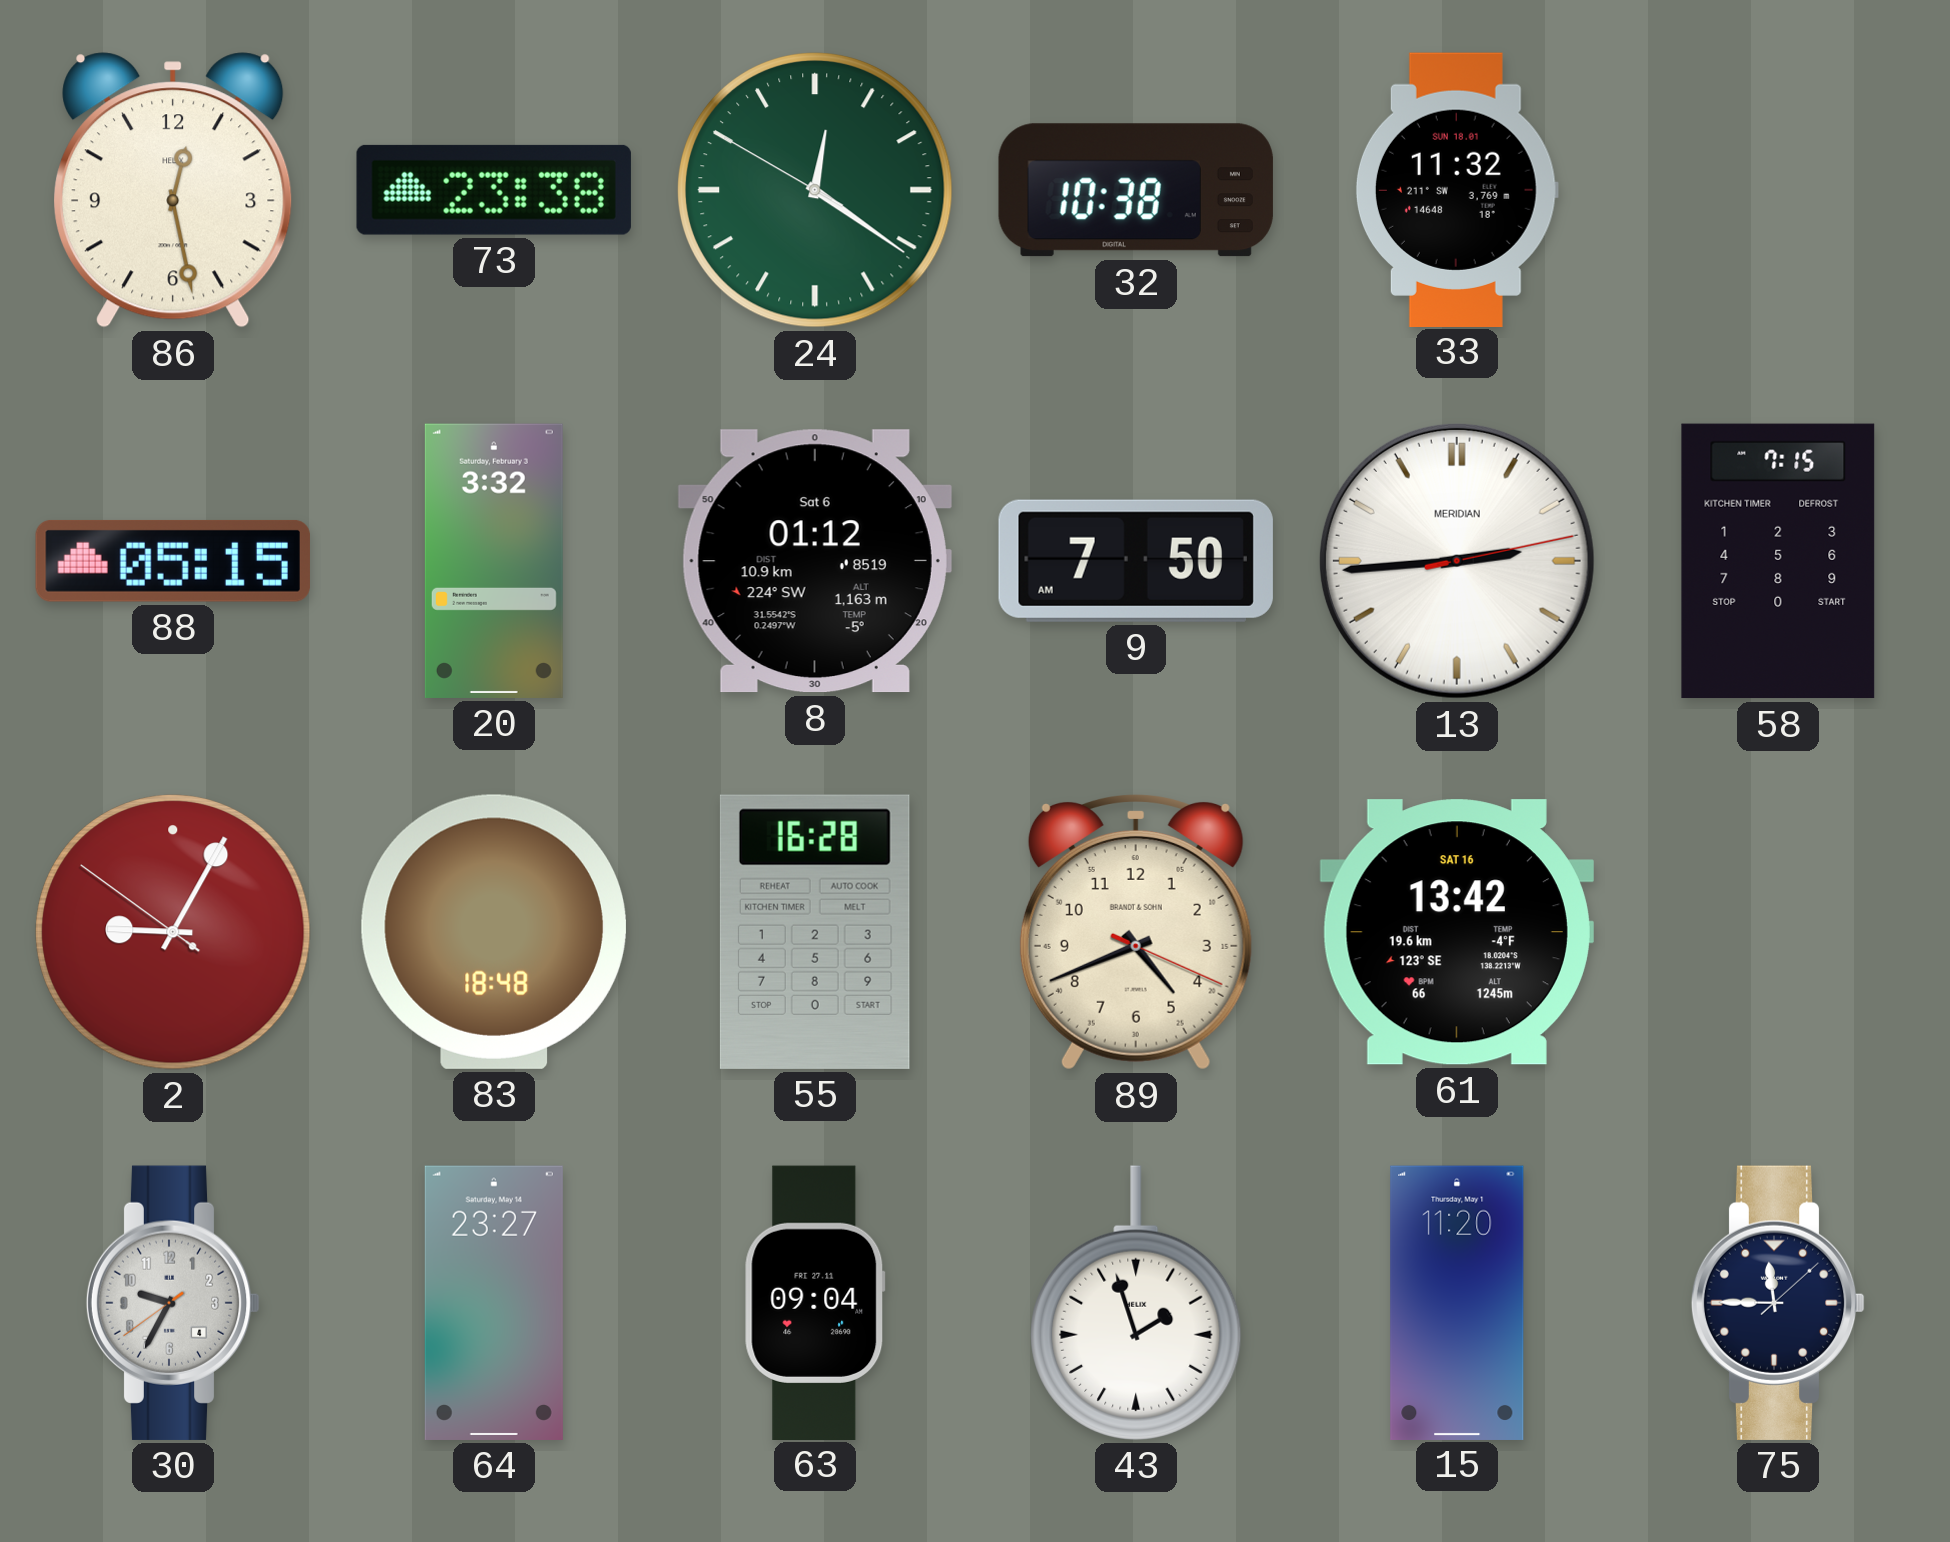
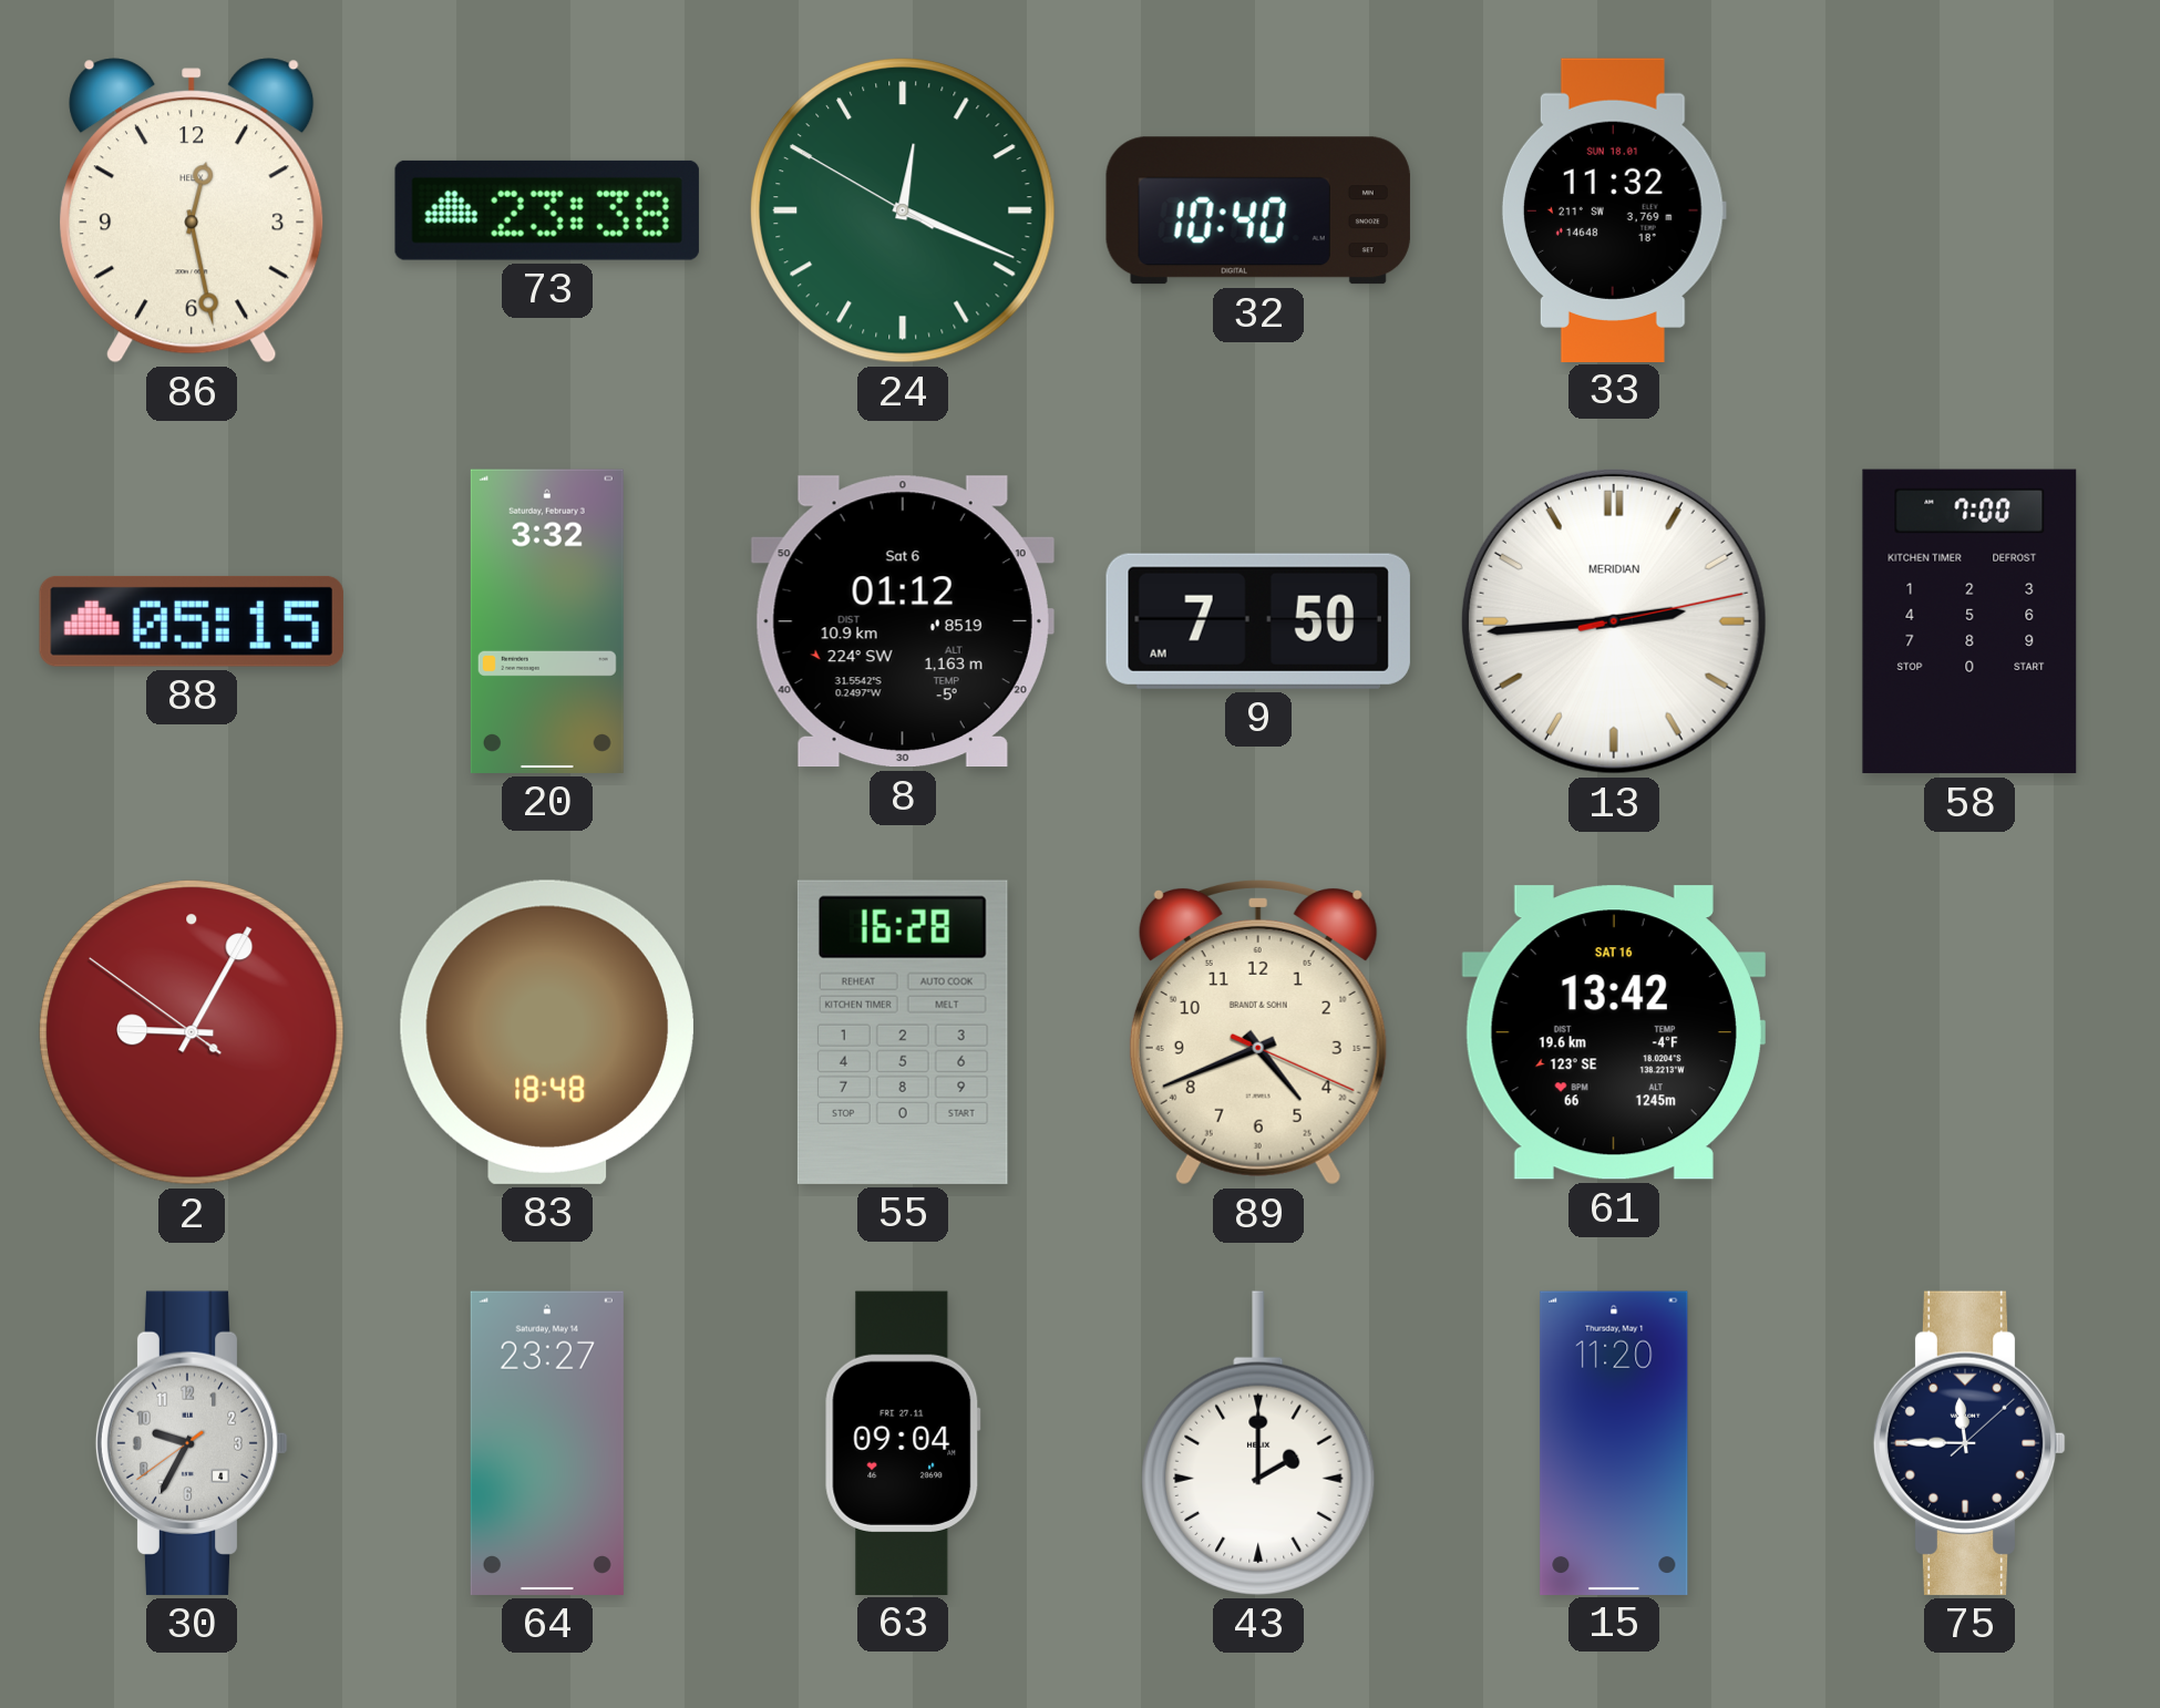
24: 12:20 -> 12:18 (903, 210)
32: 10:38 -> 10:40 (1258, 210)
58: 7:15 -> 7:00 (1969, 621)
43: 1:57 -> 2:00 (1258, 1443)
